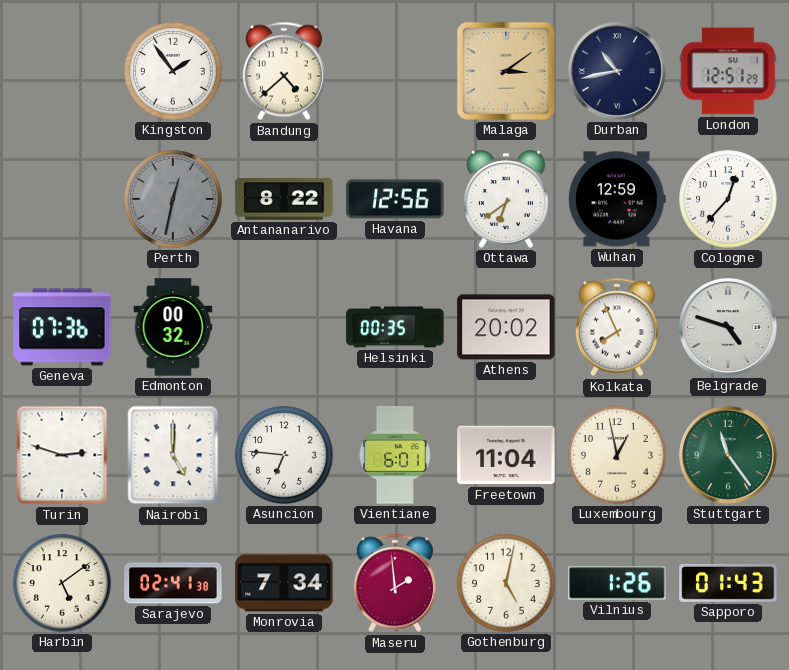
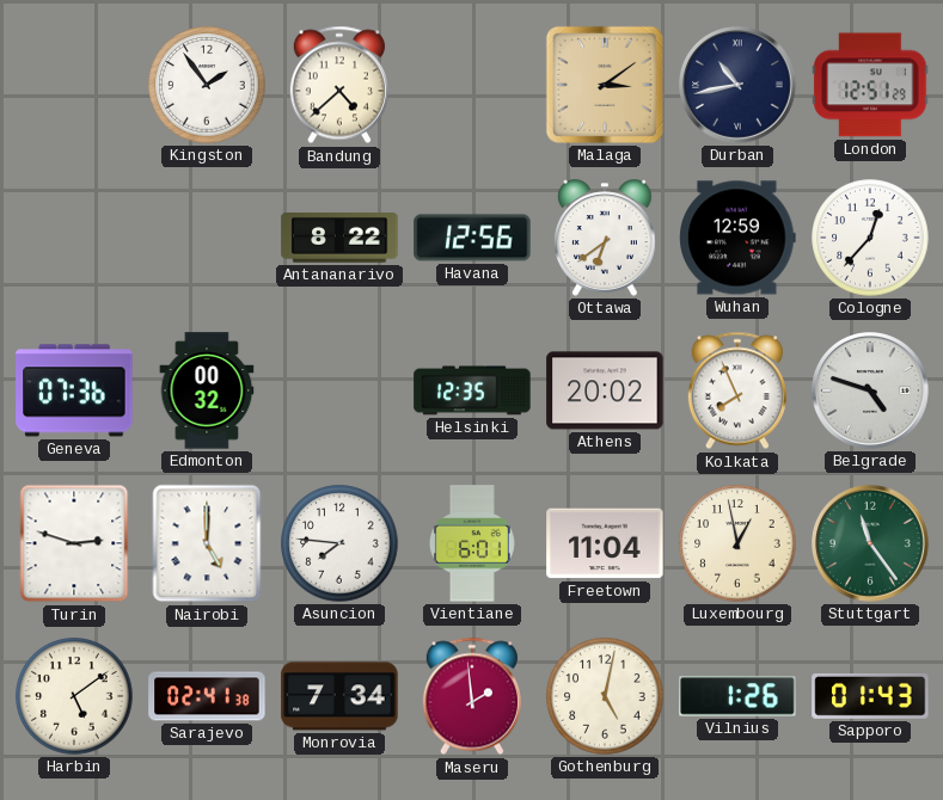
Perth: 12:32 -> none (173, 199)
Helsinki: 00:35 -> 12:35 (472, 390)
Asuncion: 6:46 -> 7:46 (339, 543)
